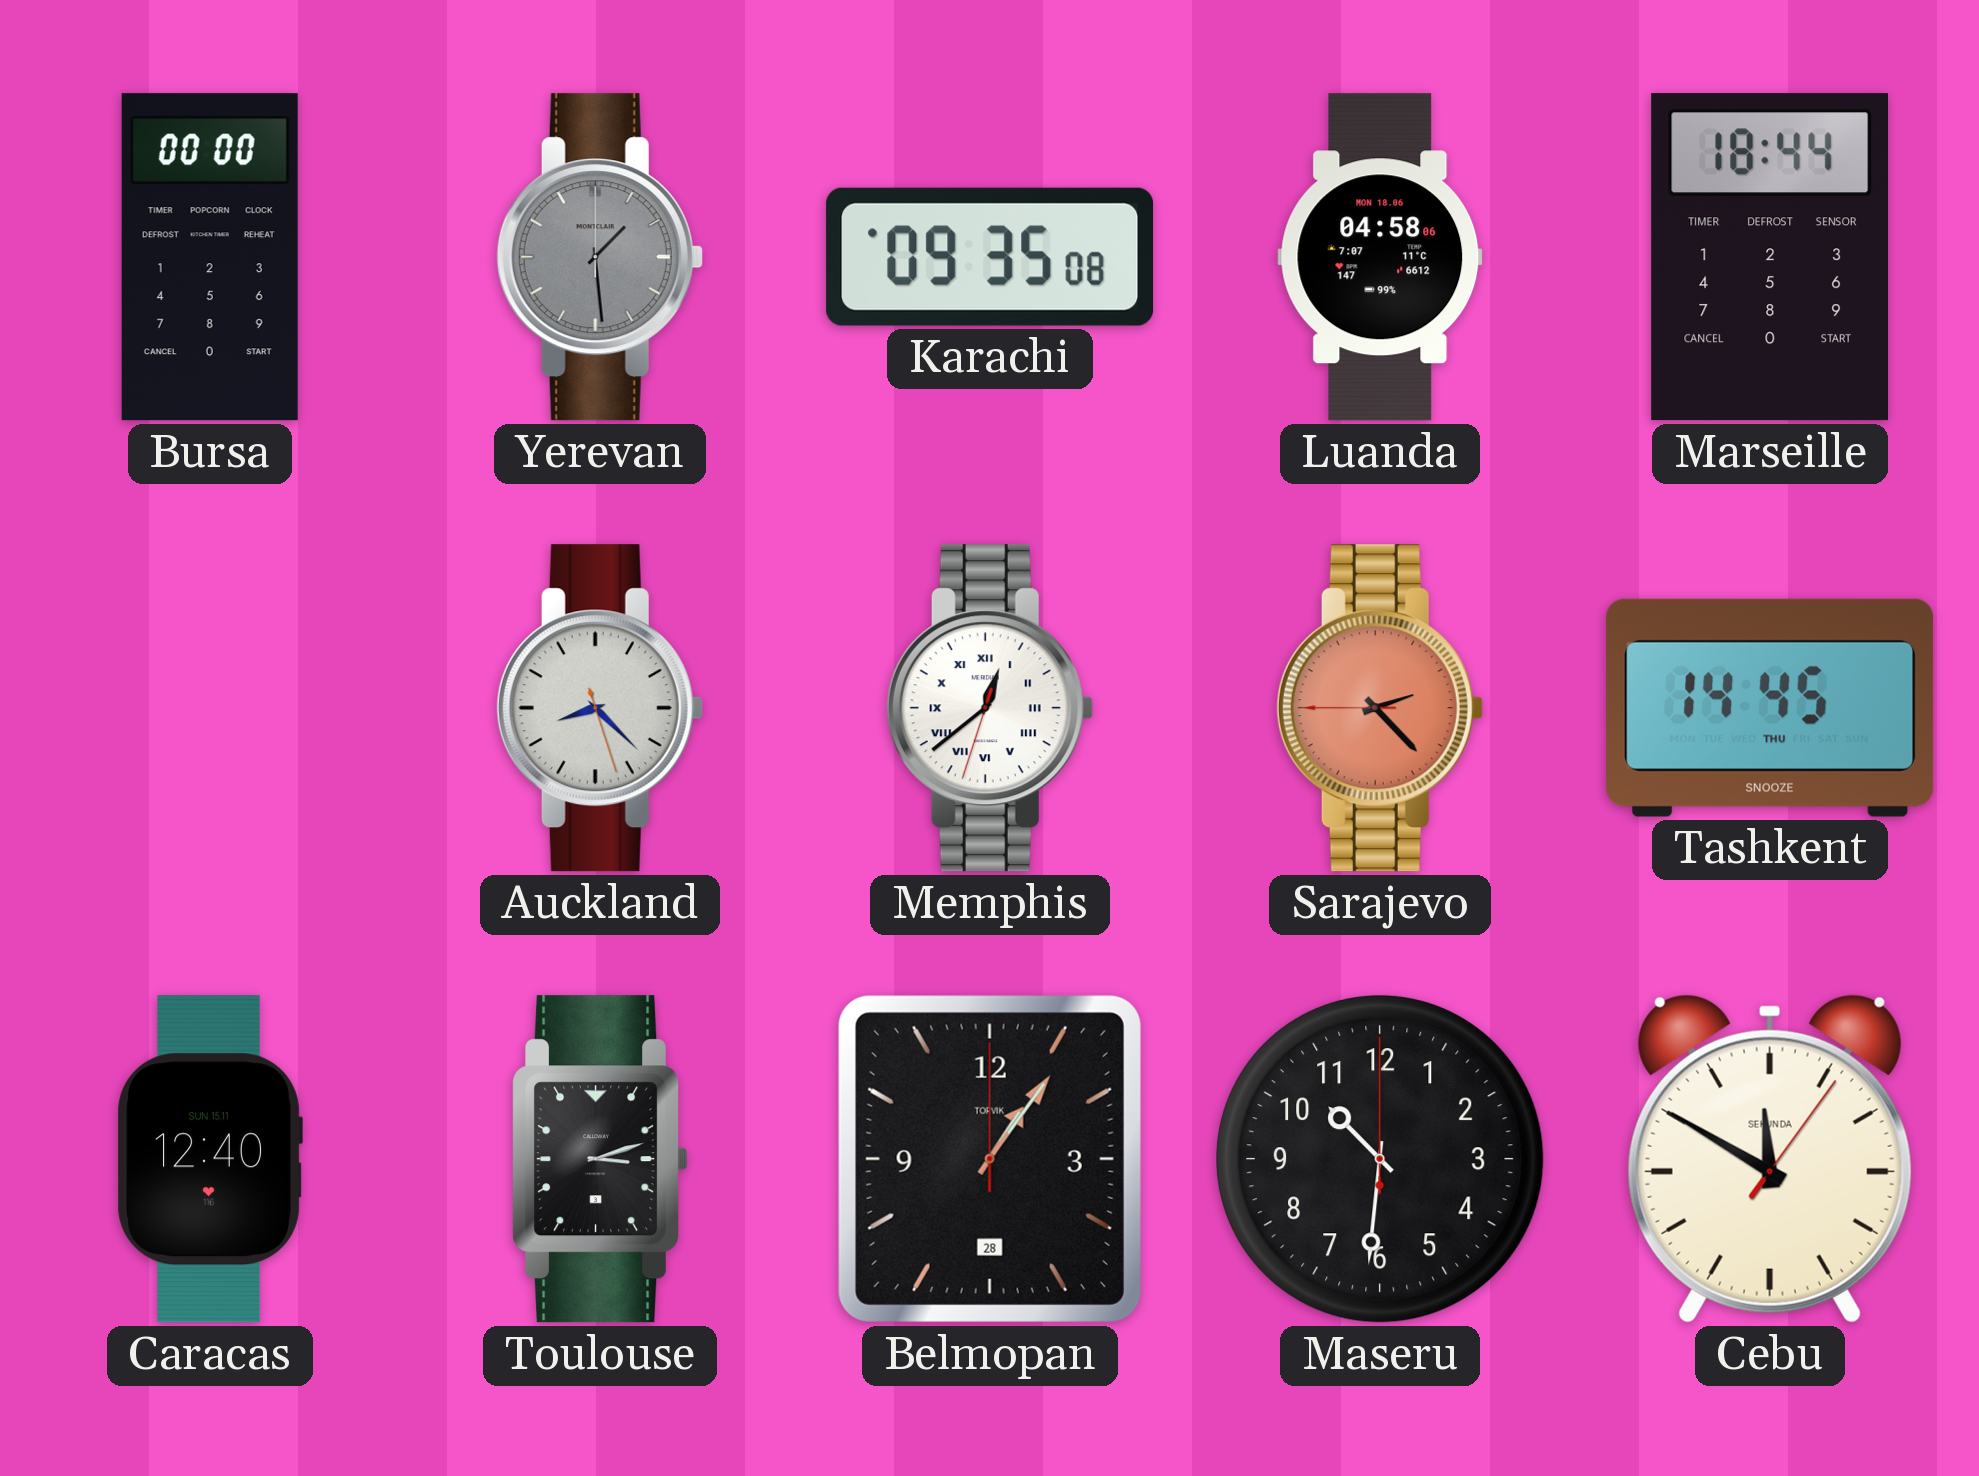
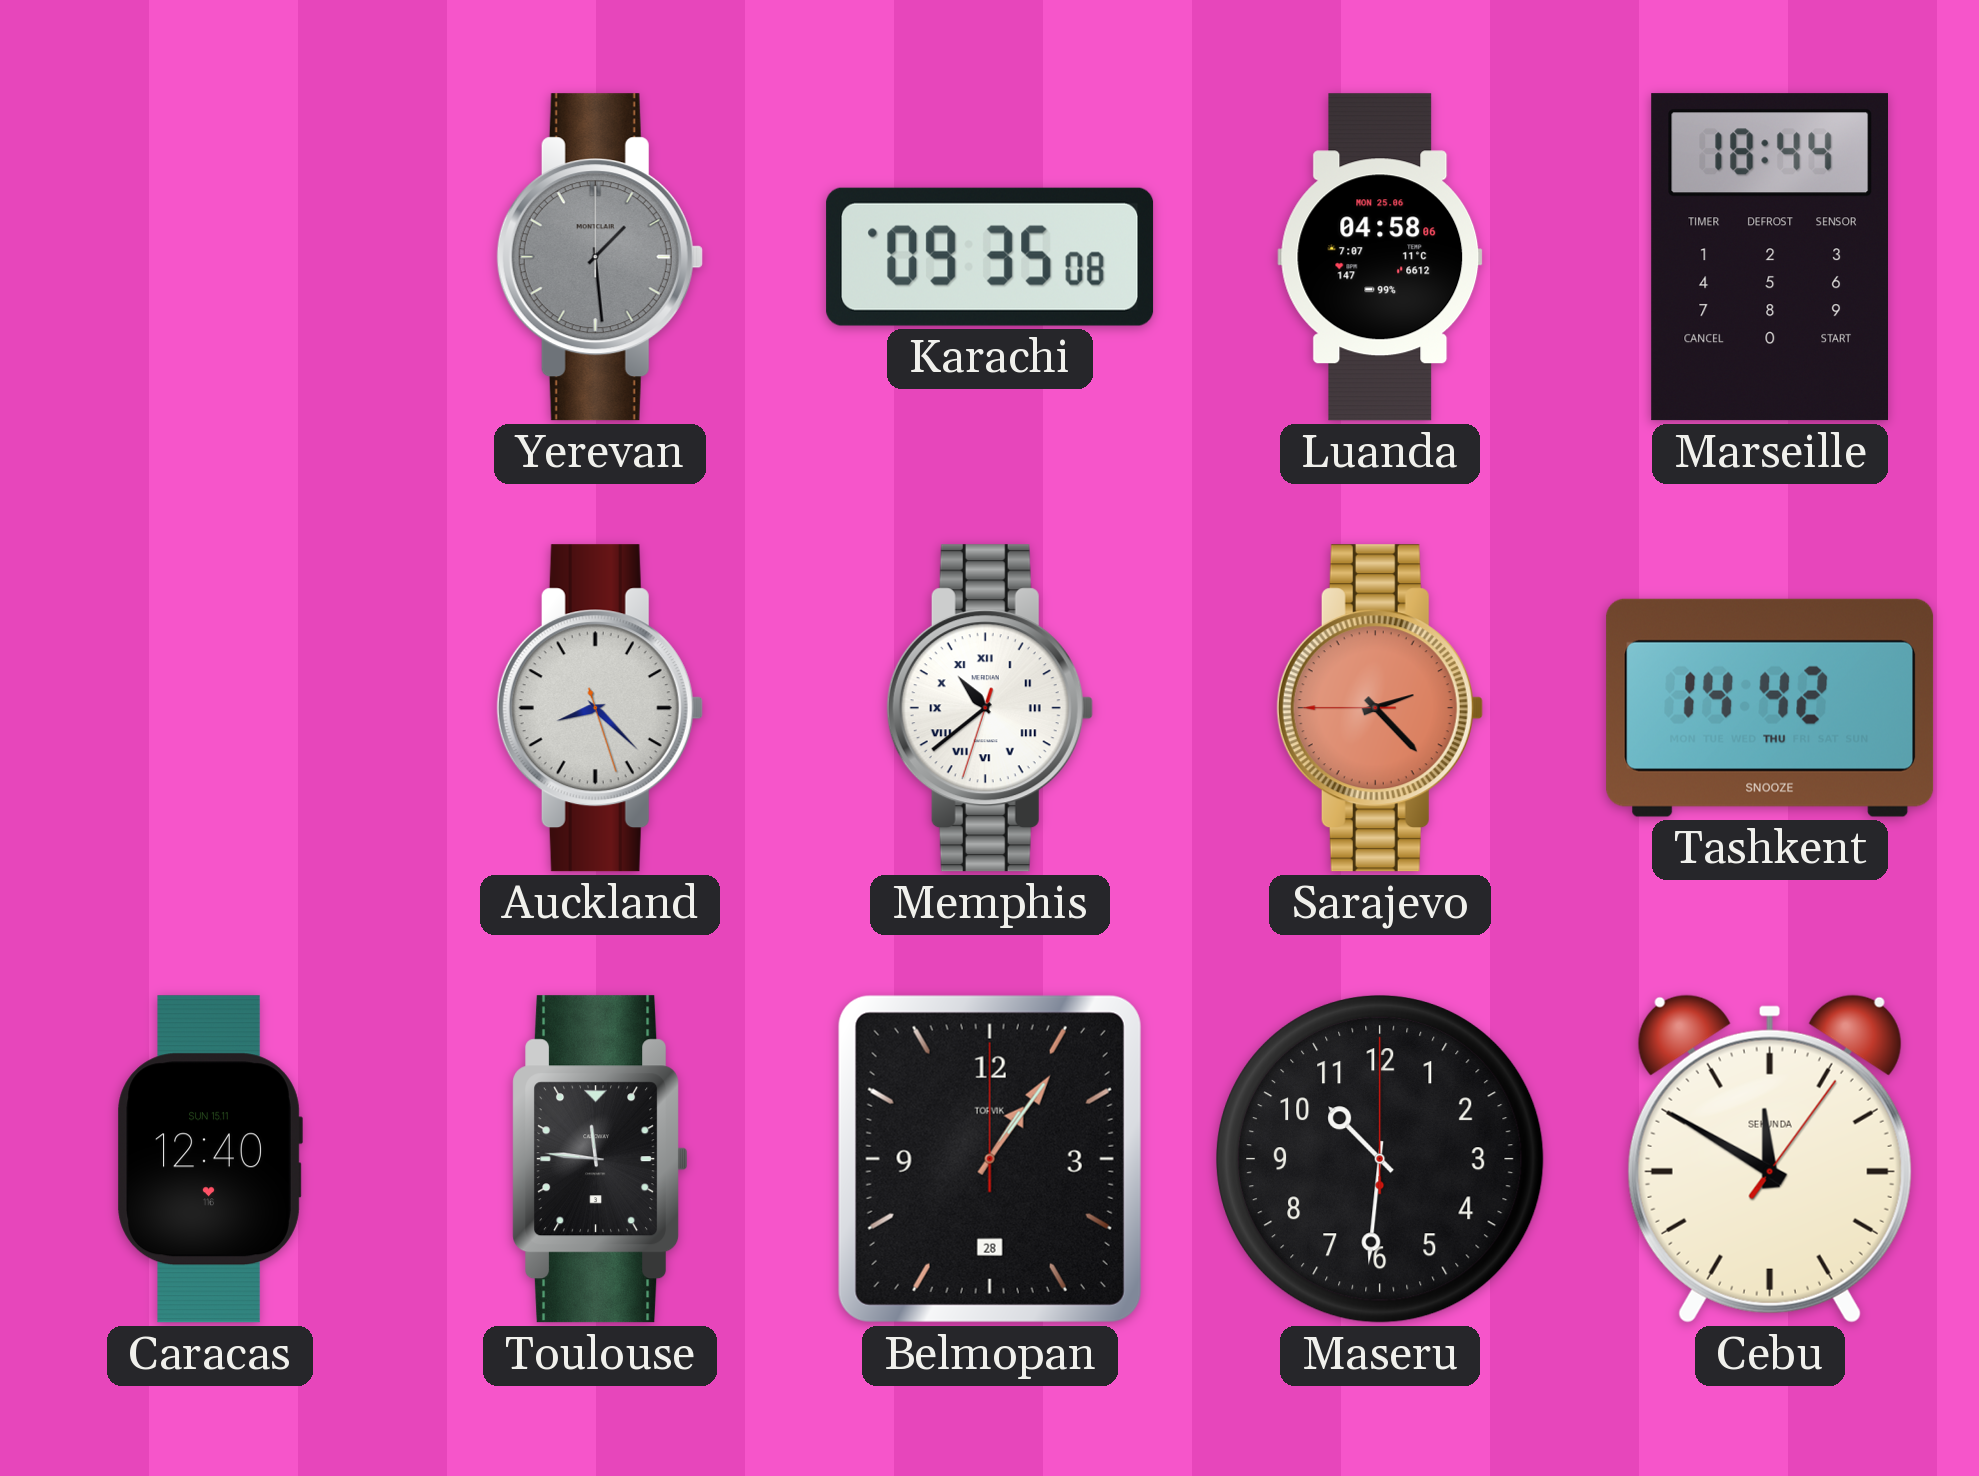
Bursa: 00:00 -> none (210, 257)
Luanda date: MON 18.06 -> MON 25.06 (1380, 257)
Memphis: 12:38 -> 10:38 (990, 708)
Tashkent: 14:45 -> 14:42 (1770, 708)
Toulouse: 3:12 -> 11:46 (600, 1159)
